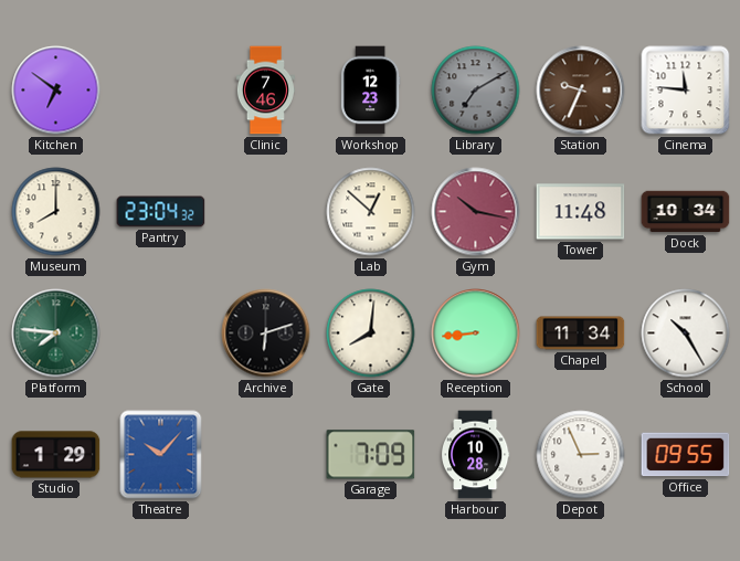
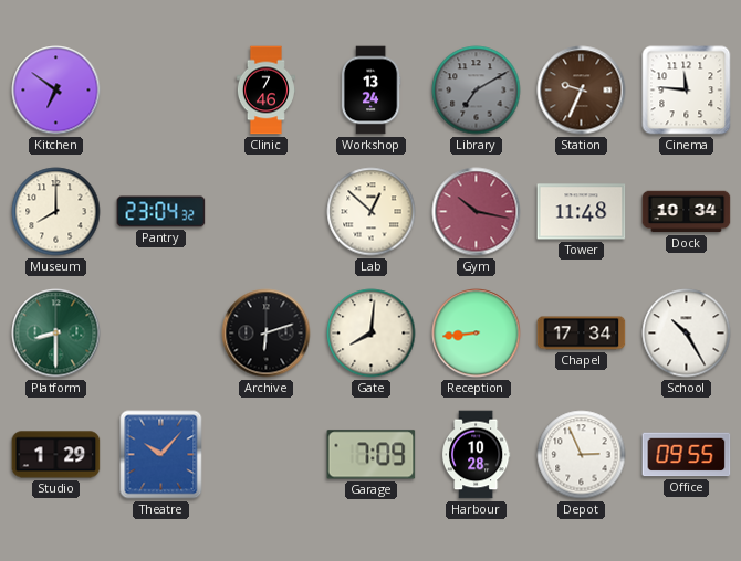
Workshop: 12:23 -> 13:24 (370, 91)
Platform: 7:46 -> 8:30 (56, 334)
Chapel: 11:34 -> 17:34 (582, 334)
